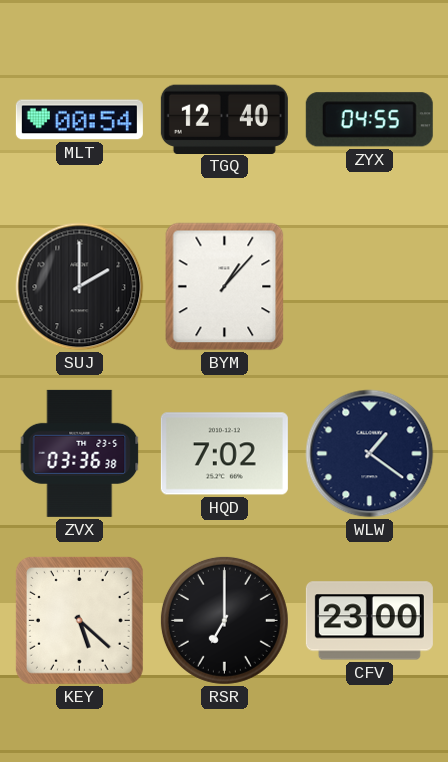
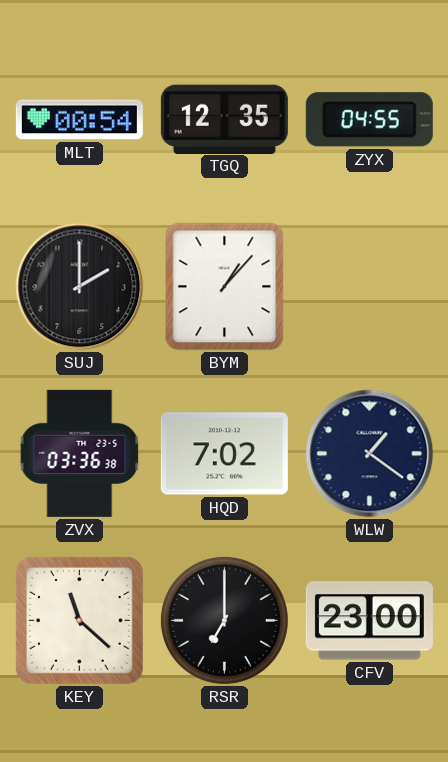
TGQ: 12:40 -> 12:35 (224, 119)
KEY: 5:22 -> 11:22 (79, 620)
